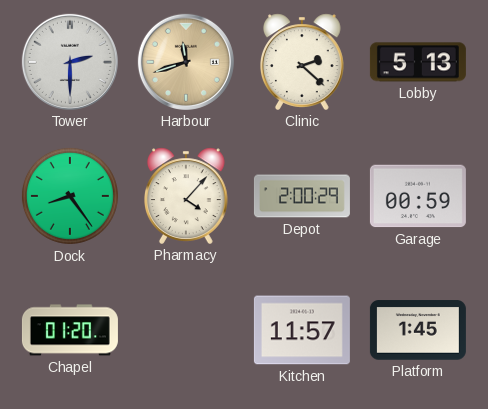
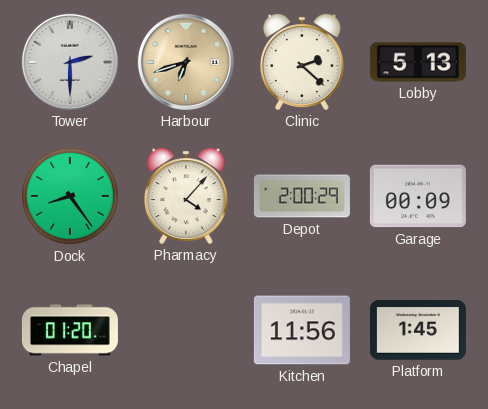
Harbour: 11:42 -> 6:42 (186, 62)
Garage: 00:59 -> 00:09 (418, 196)
Kitchen: 11:57 -> 11:56 (302, 330)
